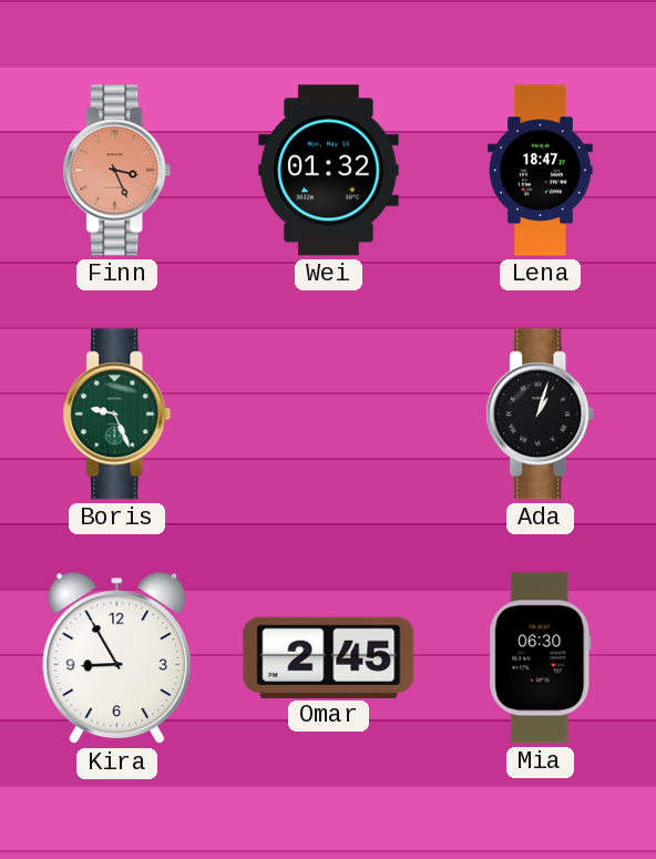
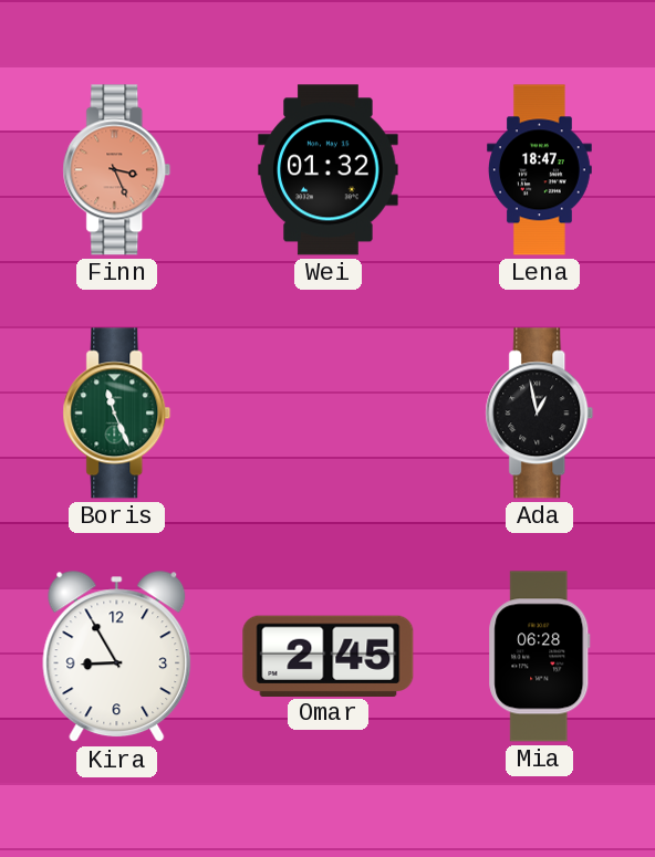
Boris: 9:26 -> 11:26 (117, 414)
Ada: 1:03 -> 12:58 (540, 414)
Mia: 06:30 -> 06:28 (540, 657)
